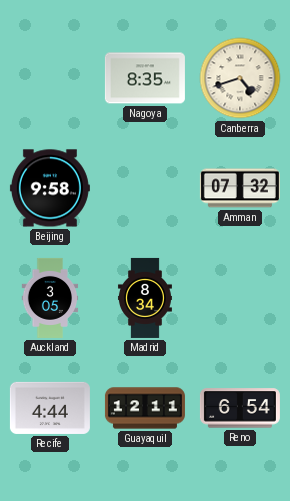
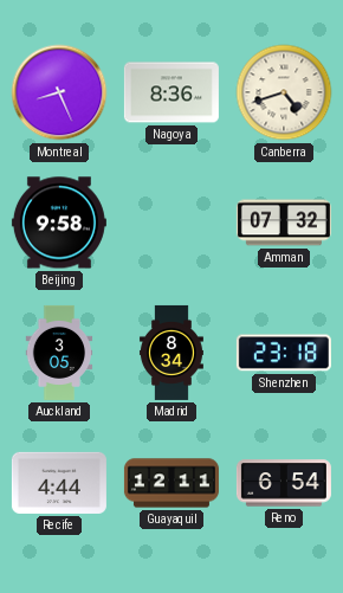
Montreal: none -> 8:26 (59, 92)
Nagoya: 8:35 -> 8:36 (171, 92)
Shenzhen: none -> 23:18 (284, 353)
